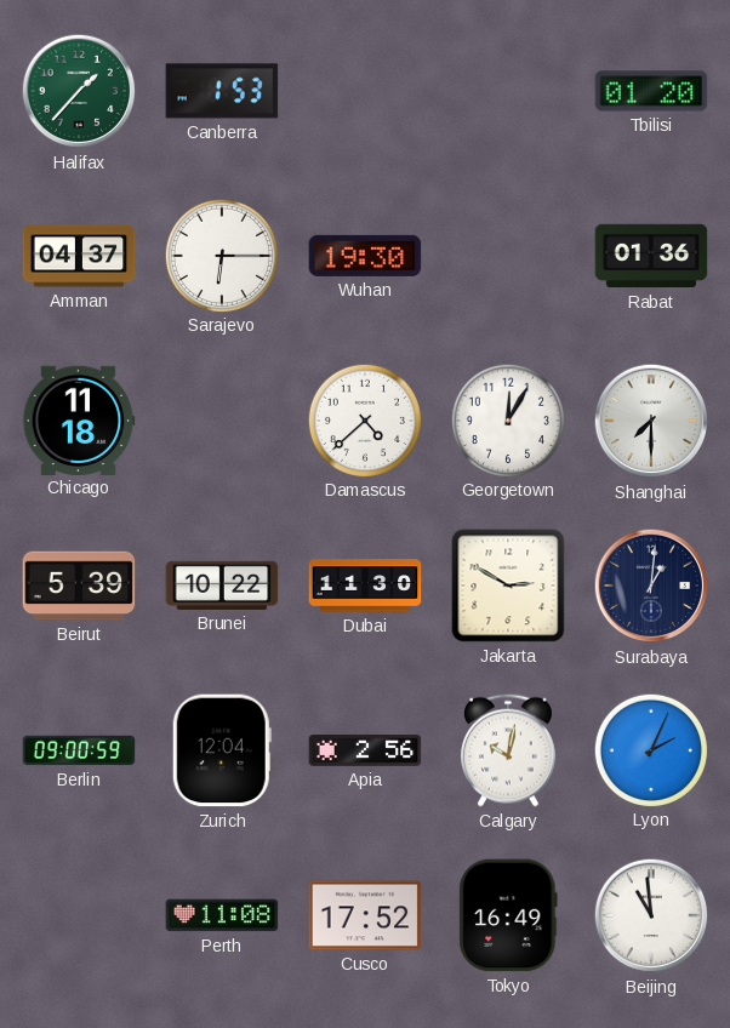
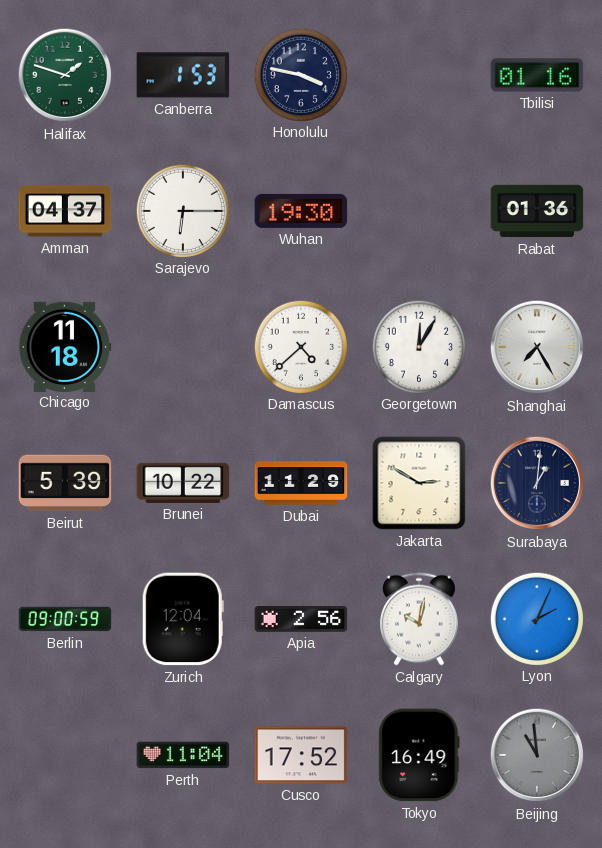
Halifax: 1:37 -> 1:48 (65, 75)
Honolulu: none -> 3:47 (300, 74)
Tbilisi: 01:20 -> 01:16 (537, 75)
Shanghai: 7:30 -> 7:25 (537, 347)
Dubai: 11:30 -> 11:29 (301, 483)
Perth: 11:08 -> 11:04 (183, 755)
Beijing dial: white -> grey (537, 755)
